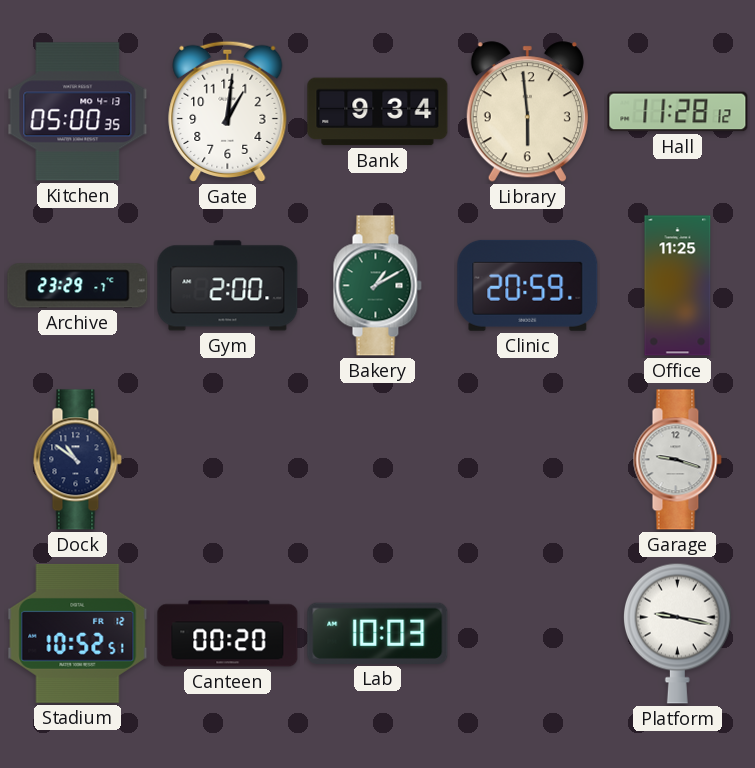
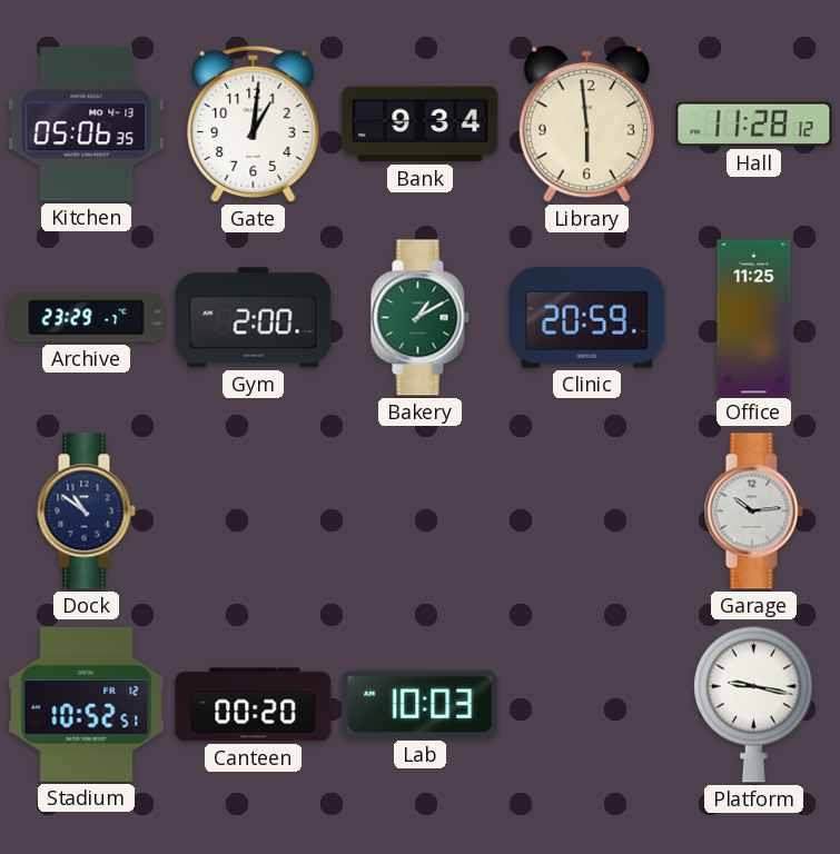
Kitchen: 05:00 -> 05:06 (87, 125)
Garage: 9:18 -> 10:14 (753, 512)
